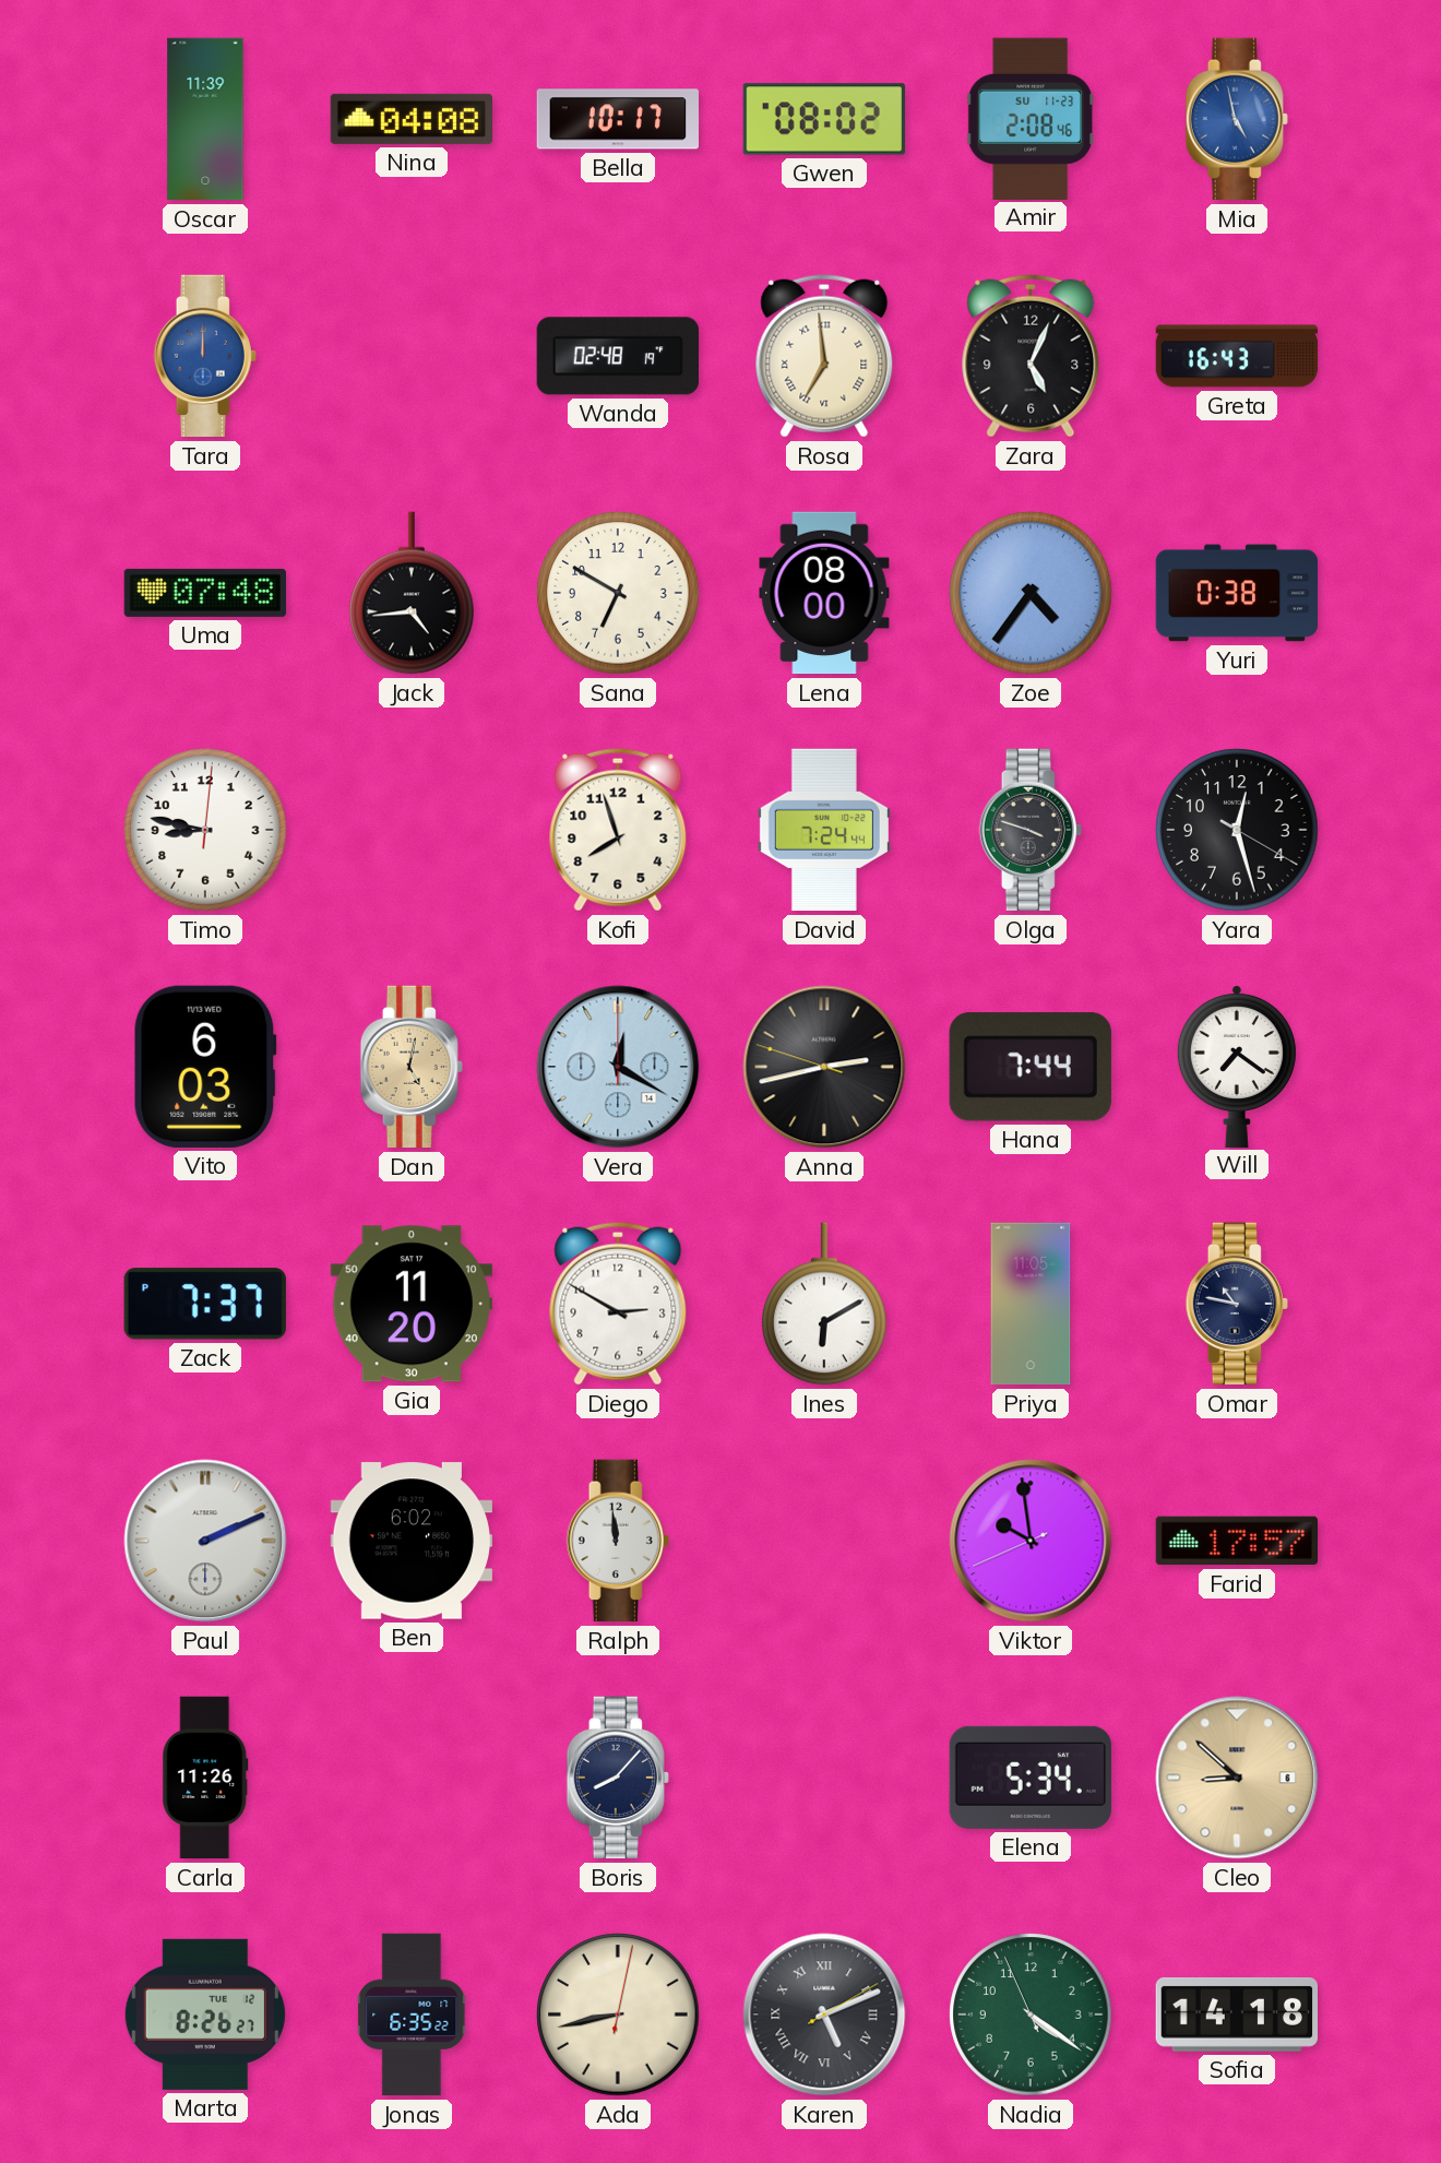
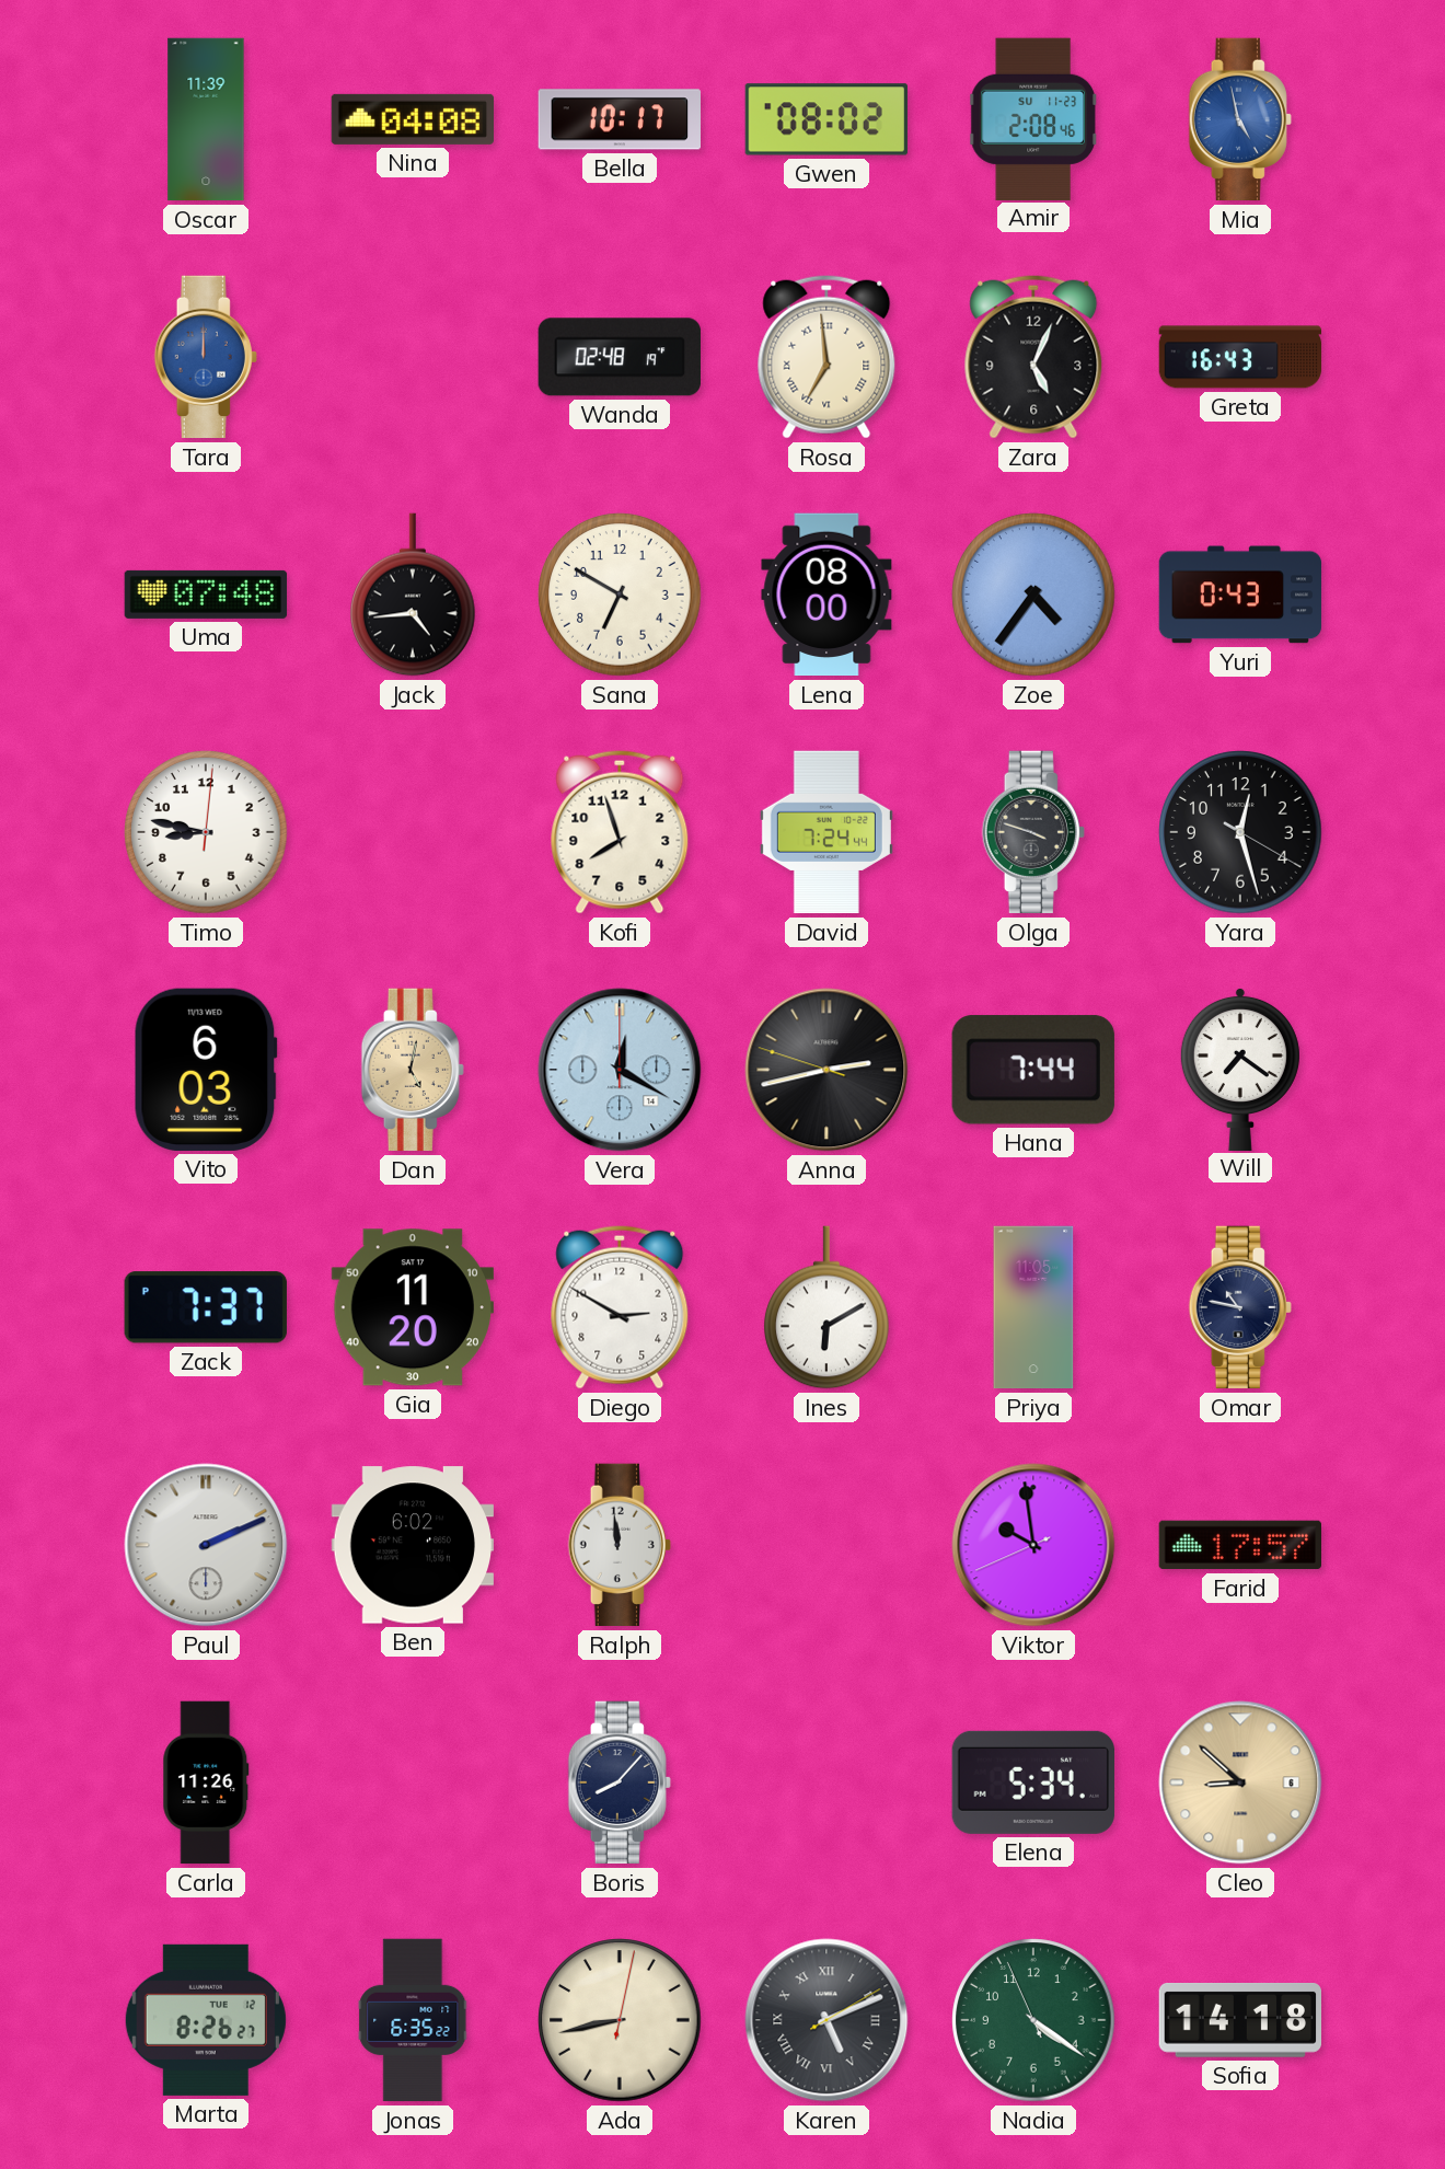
Yuri: 0:38 -> 0:43 (1240, 595)
